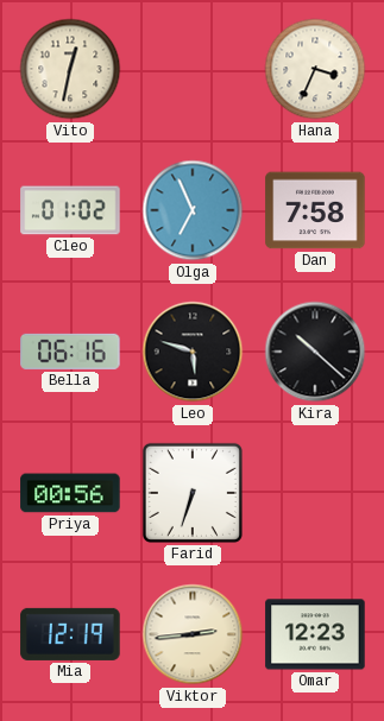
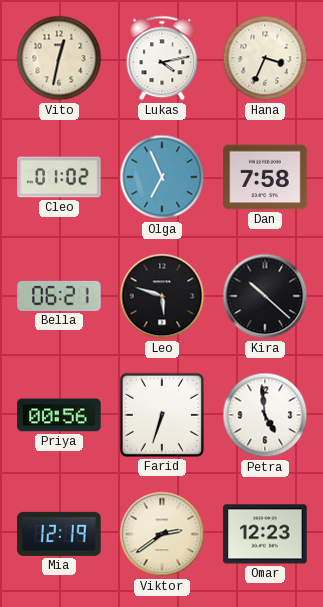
Lukas: none -> 4:13 (162, 58)
Bella: 06:16 -> 06:21 (59, 296)
Petra: none -> 4:59 (265, 415)
Viktor: 2:44 -> 2:39 (162, 534)
